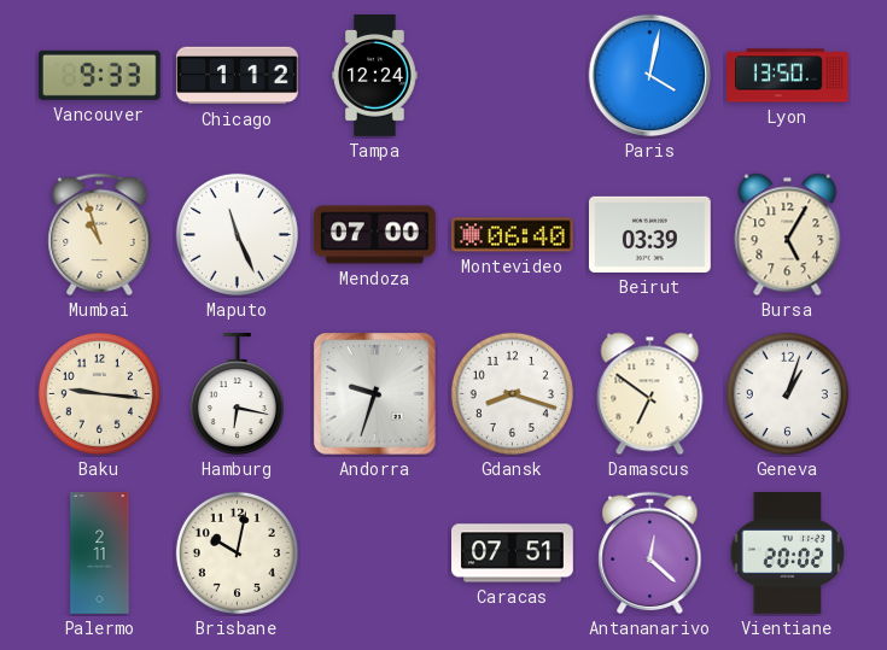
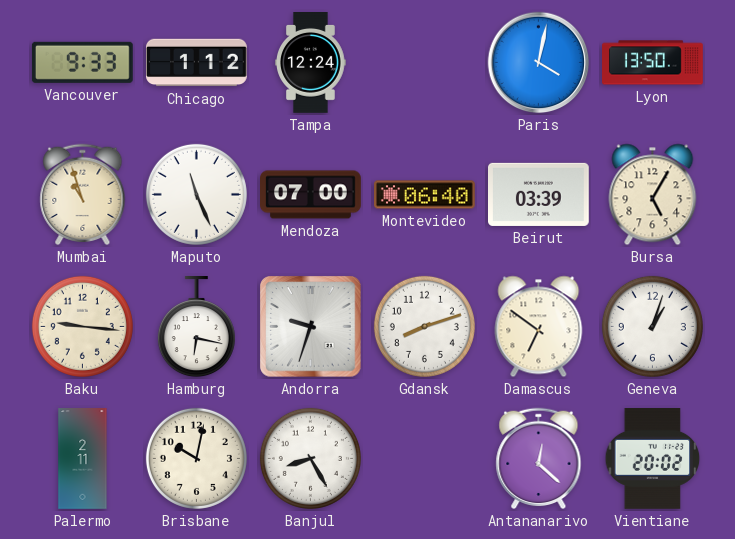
Gdansk: 8:18 -> 8:12 (424, 326)
Banjul: none -> 8:25 (310, 458)
Caracas: 07:51 -> none (513, 554)
